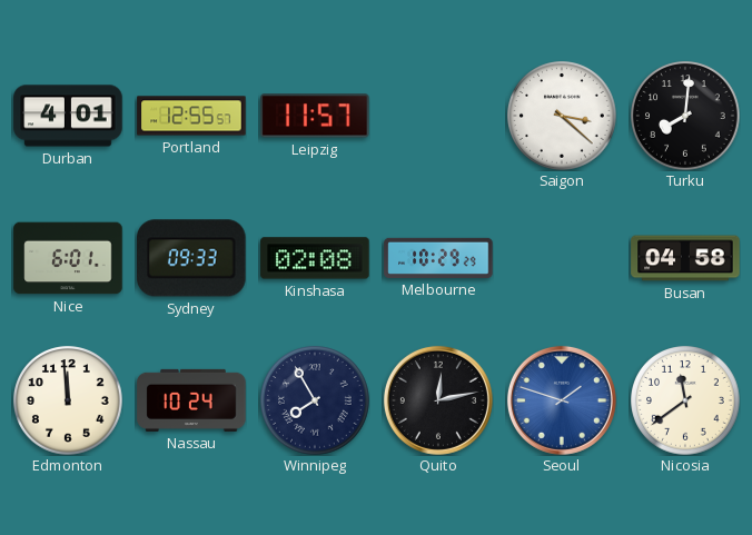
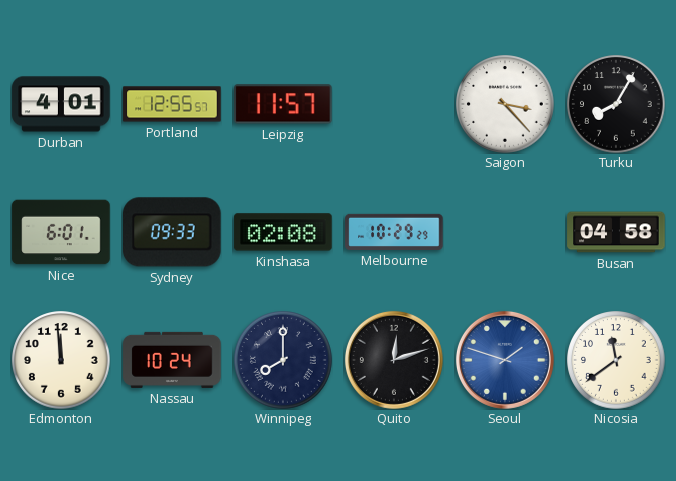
Saigon: 3:22 -> 3:23 (505, 104)
Turku: 8:01 -> 8:05 (616, 104)
Winnipeg: 7:55 -> 8:00 (283, 360)
Quito: 12:13 -> 12:12 (394, 360)
